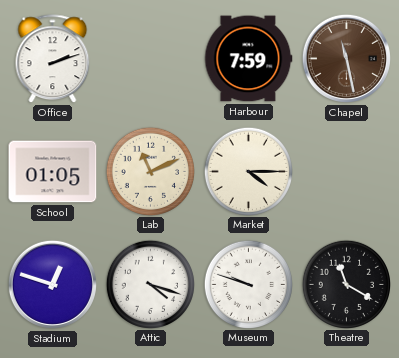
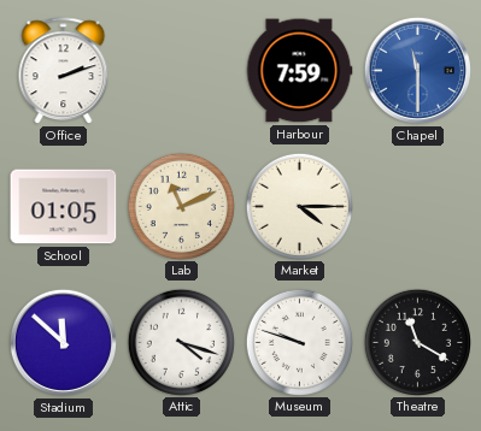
Chapel: 11:28 -> 11:30 (417, 70)
Chapel dial: brown -> blue (417, 70)
Stadium: 12:48 -> 11:52 (63, 342)
